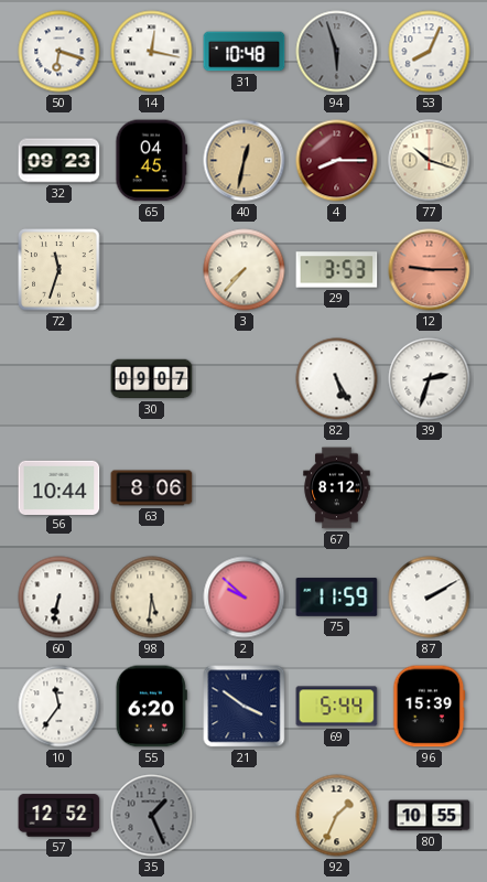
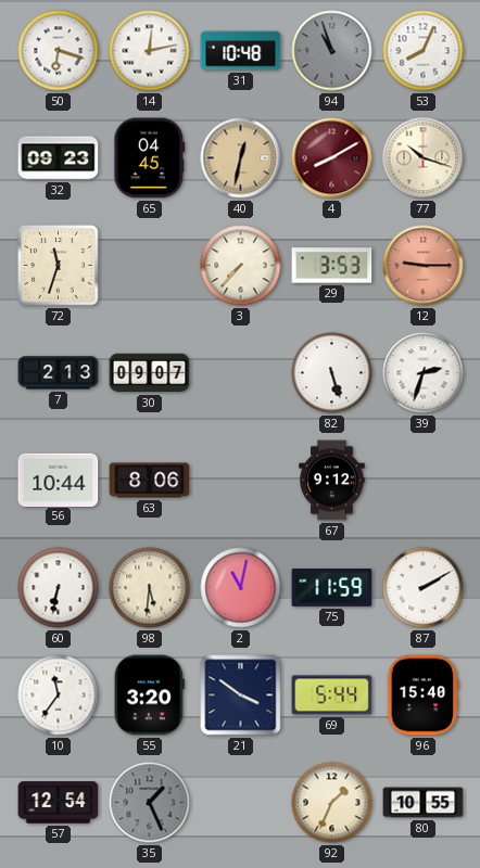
14: 12:17 -> 12:13 (150, 51)
94: 5:57 -> 10:57 (332, 51)
4: 8:15 -> 8:10 (332, 158)
7: none -> 2:13 (59, 373)
82: 5:25 -> 5:27 (332, 373)
67: 8:12 -> 9:12 (332, 481)
2: 9:52 -> 11:02 (241, 588)
55: 6:20 -> 3:20 (149, 695)
96: 15:39 -> 15:40 (424, 695)
57: 12:52 -> 12:54 (59, 803)
